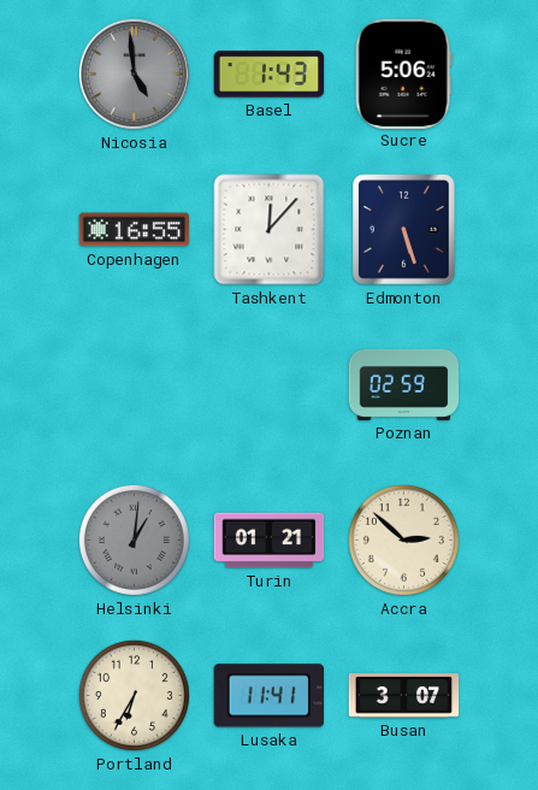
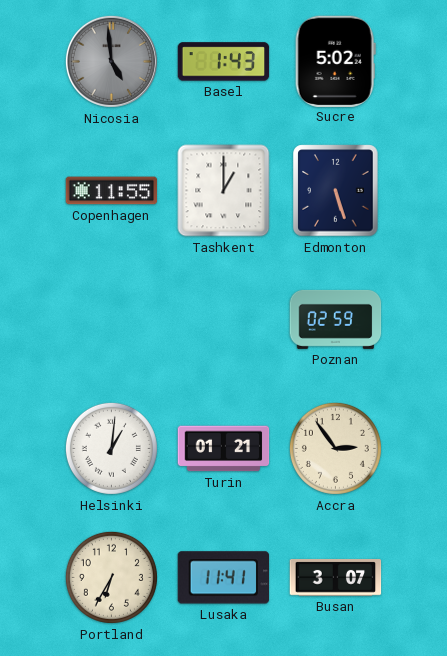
Sucre: 5:06 -> 5:02 (335, 61)
Copenhagen: 16:55 -> 11:55 (112, 191)
Tashkent: 12:07 -> 1:00 (224, 191)
Helsinki dial: grey -> white (111, 448)
Accra: 2:52 -> 2:54 (335, 448)
